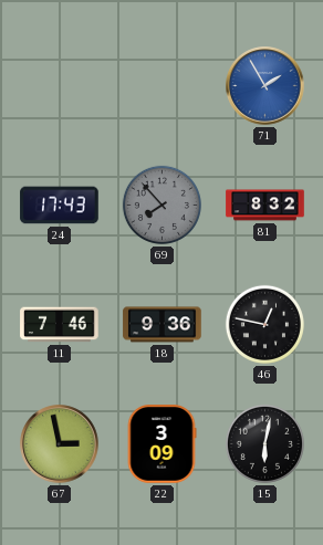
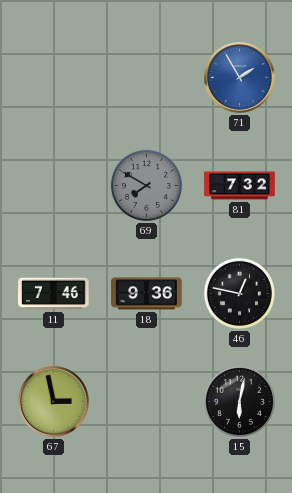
24: 17:43 -> none (60, 206)
69: 7:53 -> 7:50 (146, 185)
81: 8:32 -> 7:32 (240, 186)
22: 3:09 -> none (161, 444)
